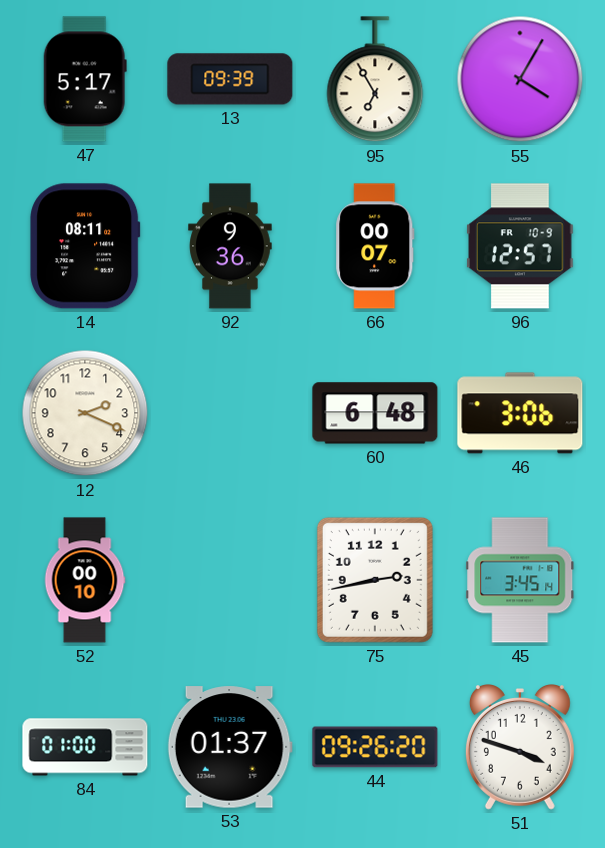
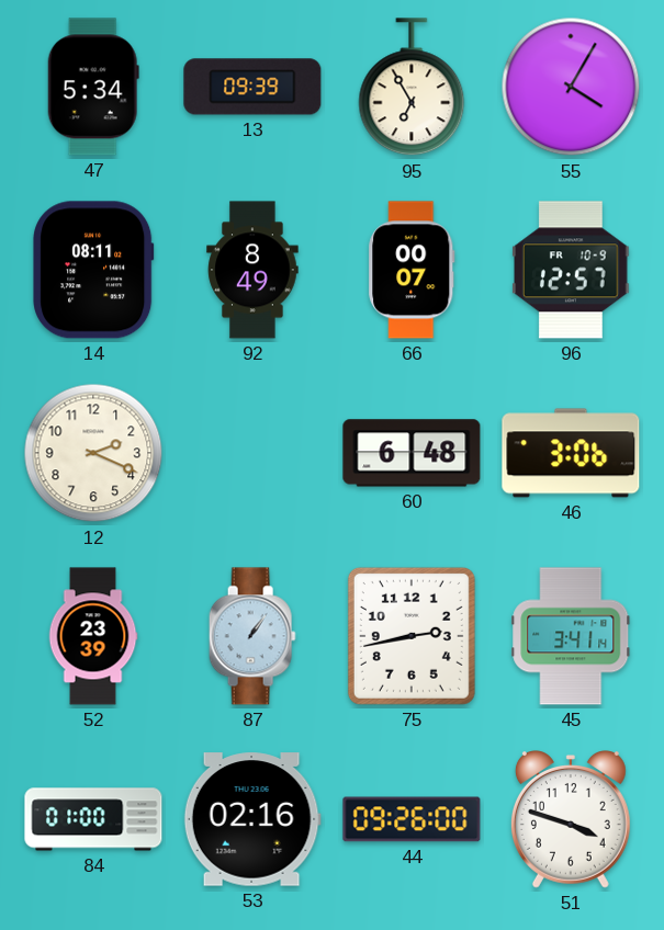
47: 5:17 -> 5:34 (93, 87)
92: 9:36 -> 8:49 (252, 270)
52: 00:10 -> 23:39 (93, 636)
87: none -> 1:06 (252, 636)
45: 3:45 -> 3:41 (571, 636)
53: 01:37 -> 02:16 (252, 819)
44: 09:26:20 -> 09:26:00 (412, 819)
